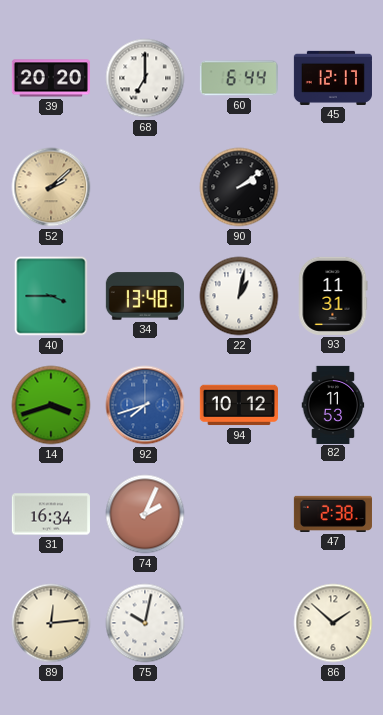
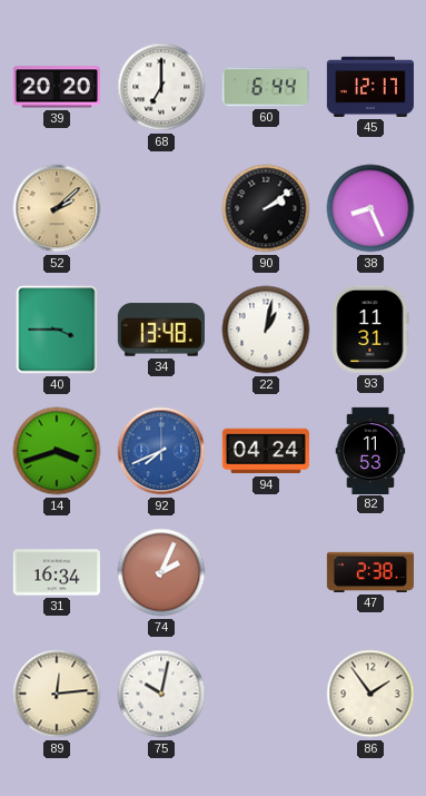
38: none -> 8:26 (370, 208)
92: 7:42 -> 7:41 (161, 451)
94: 10:12 -> 04:24 (266, 451)
86: 1:52 -> 1:54 (370, 694)
